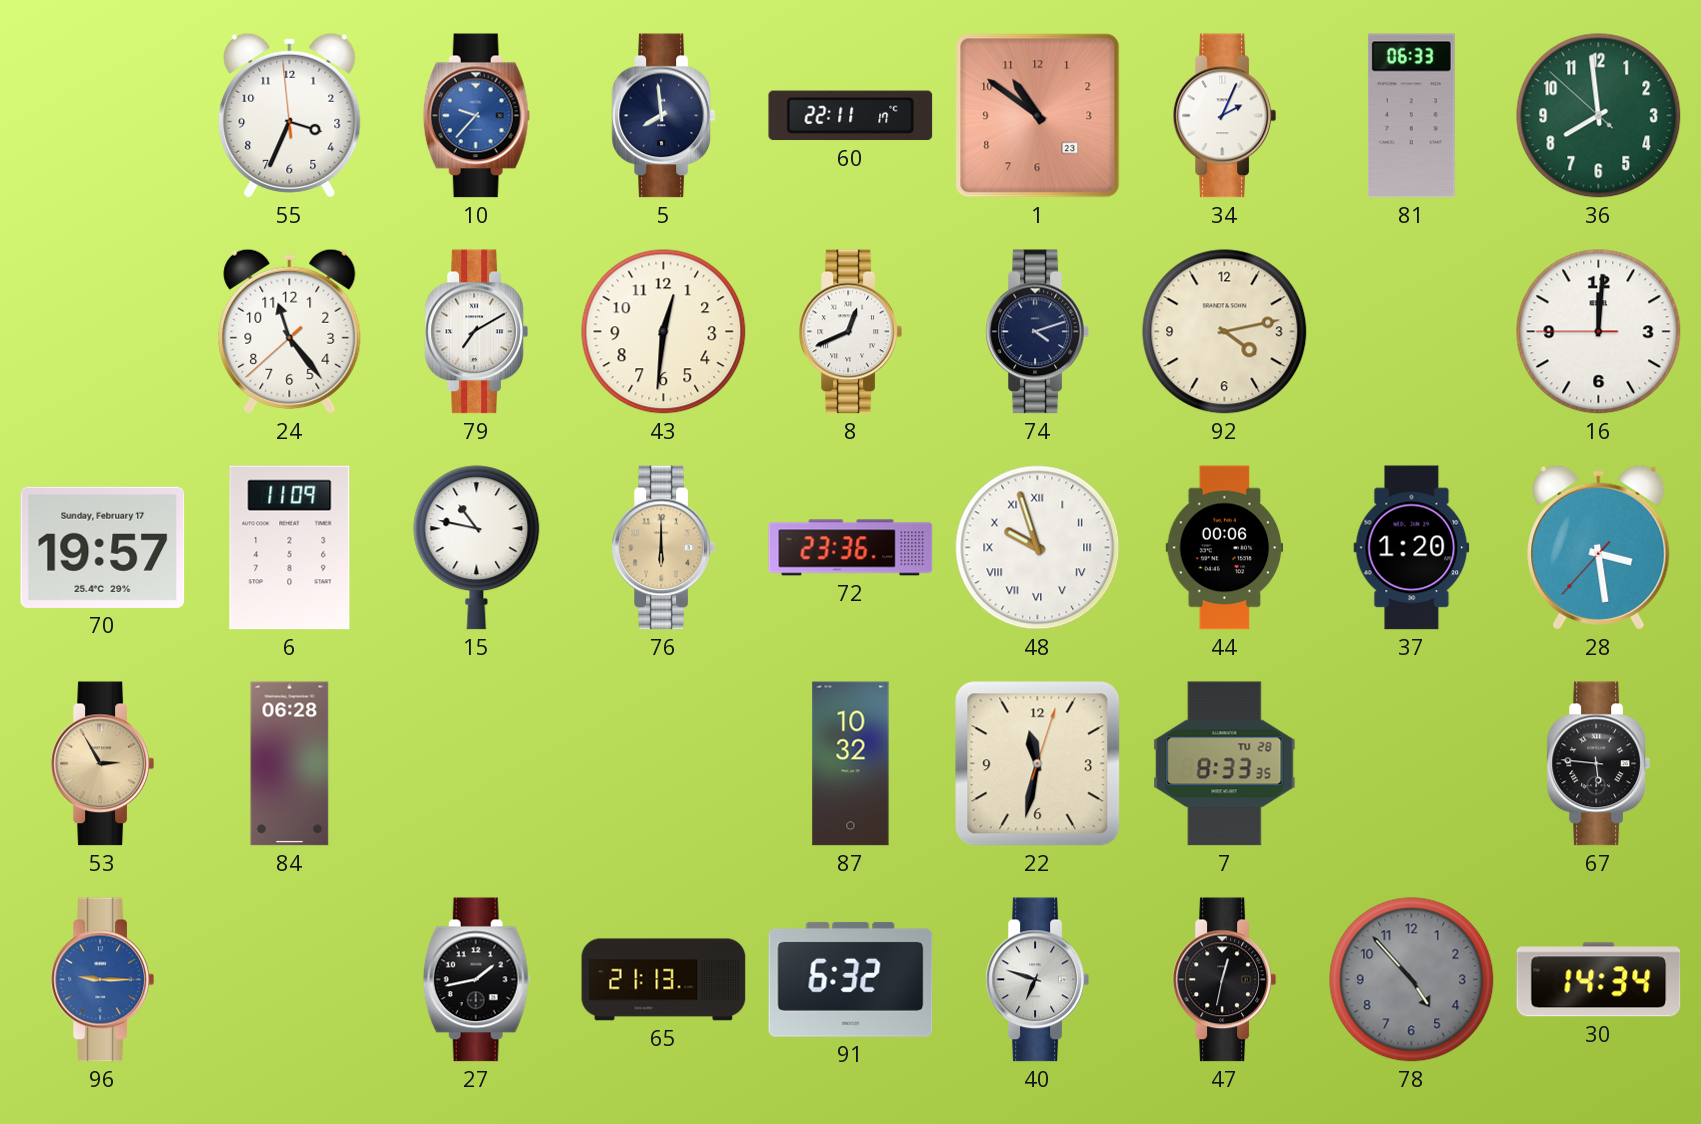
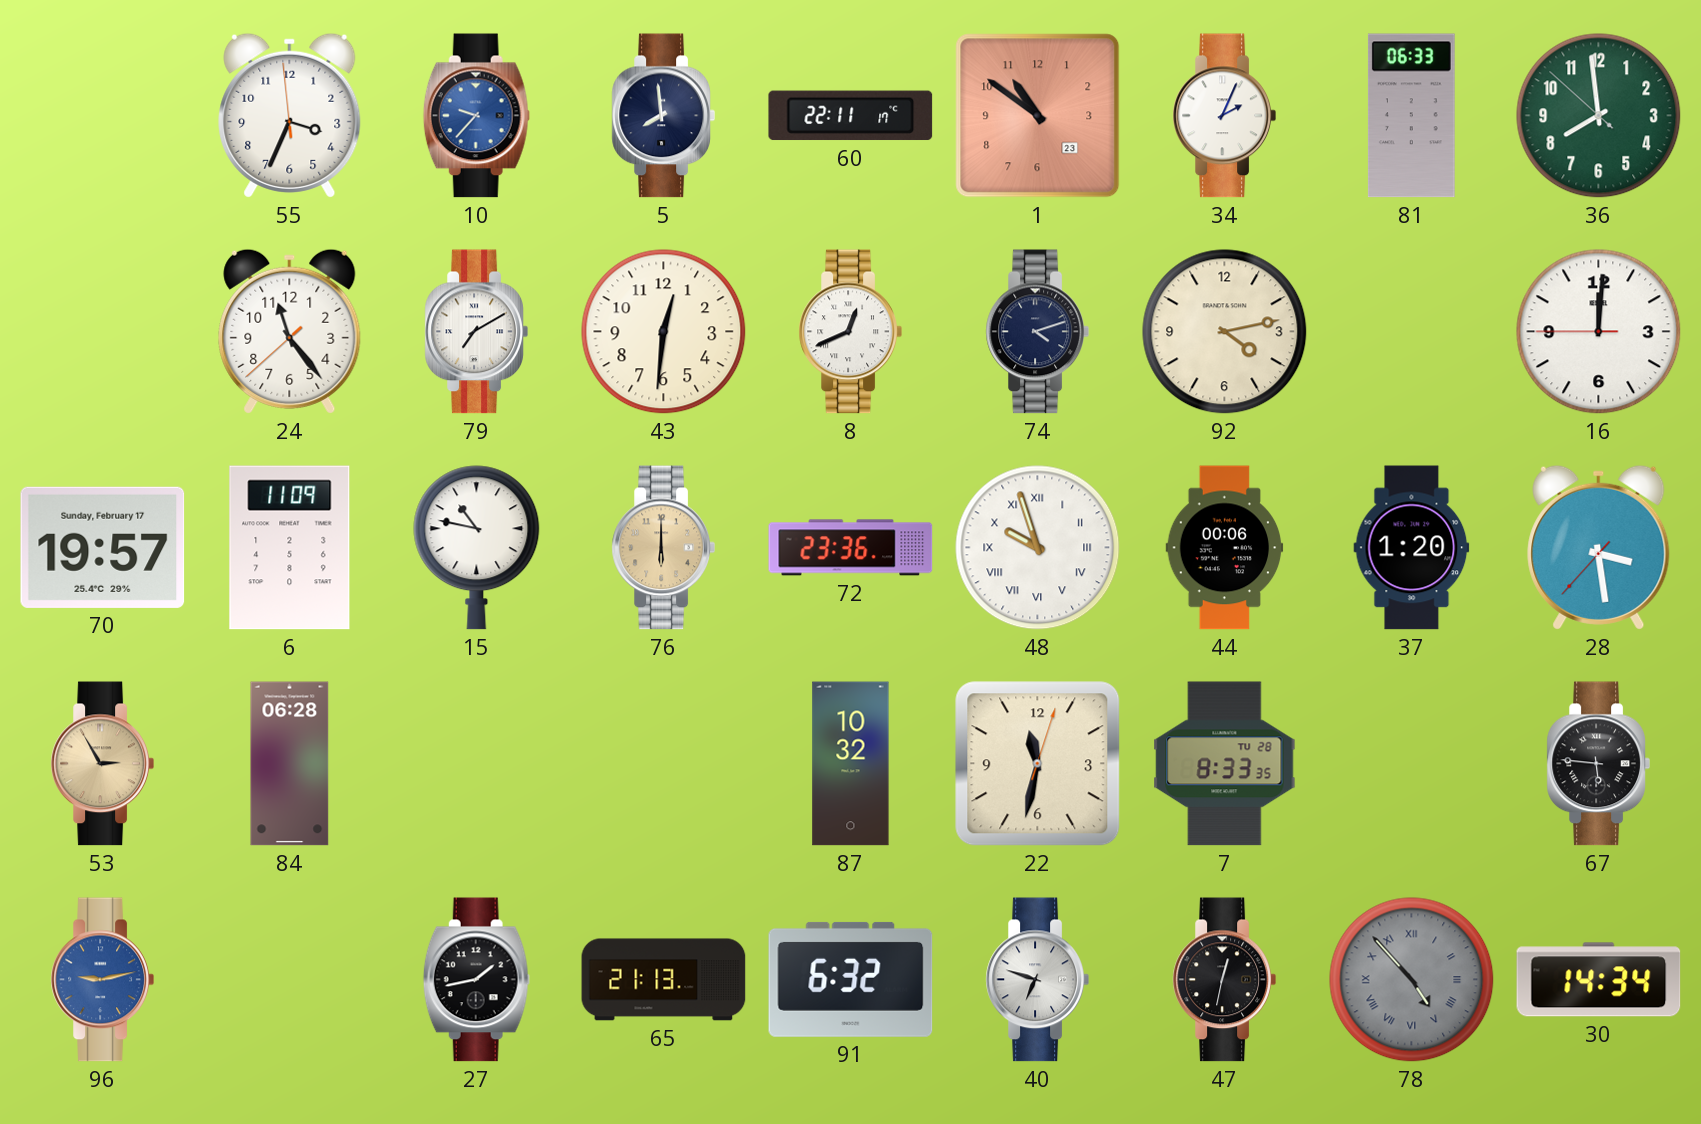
96: 9:15 -> 9:13 (102, 980)
78 numerals: Arabic -> Roman (1412, 980)
